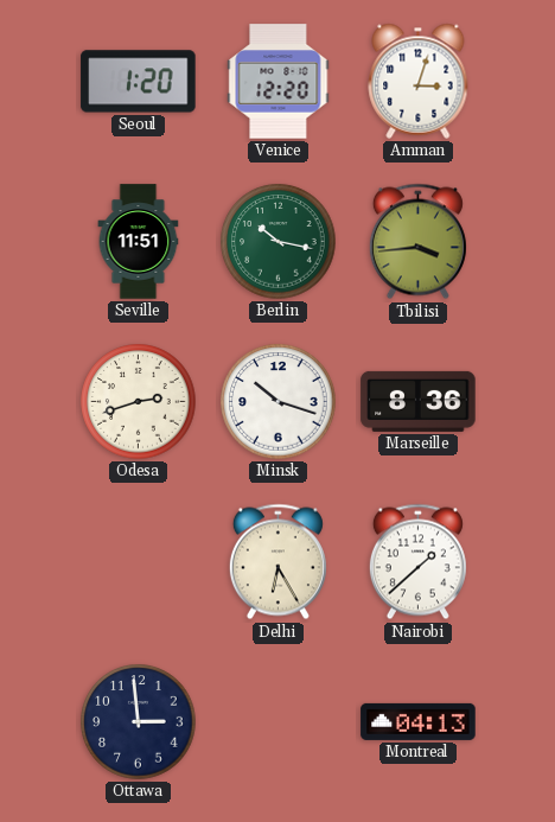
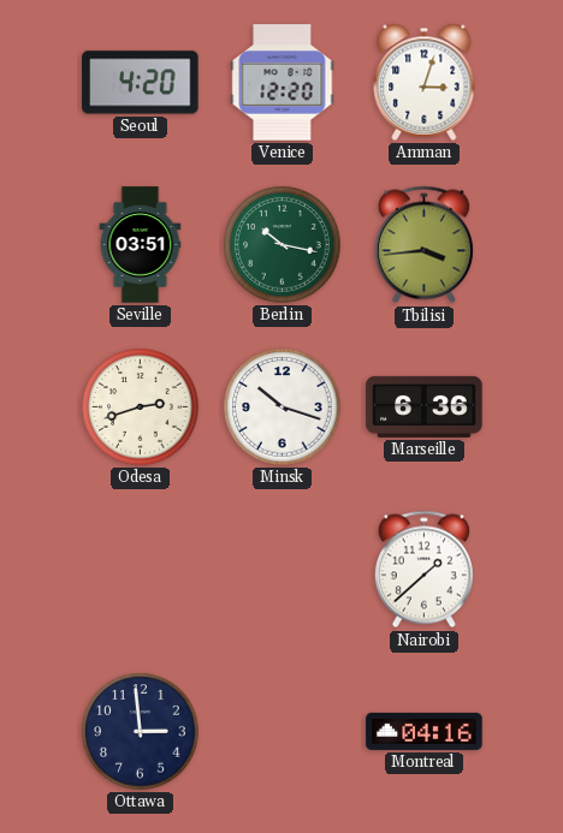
Seoul: 1:20 -> 4:20 (141, 83)
Seville: 11:51 -> 03:51 (141, 245)
Marseille: 8:36 -> 6:36 (425, 406)
Delhi: 6:25 -> none (277, 562)
Montreal: 04:13 -> 04:16 (425, 731)
